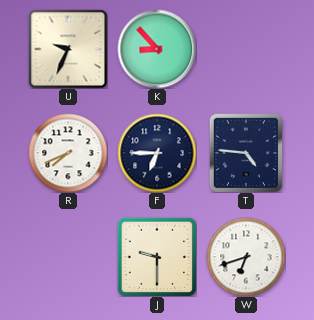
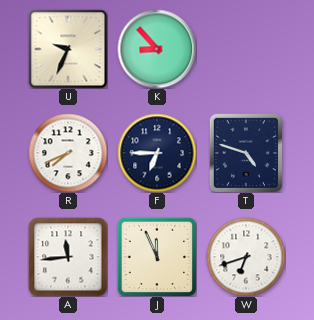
T: 4:46 -> 4:48 (245, 153)
A: none -> 11:44 (68, 257)
J: 9:30 -> 11:56 (157, 257)
